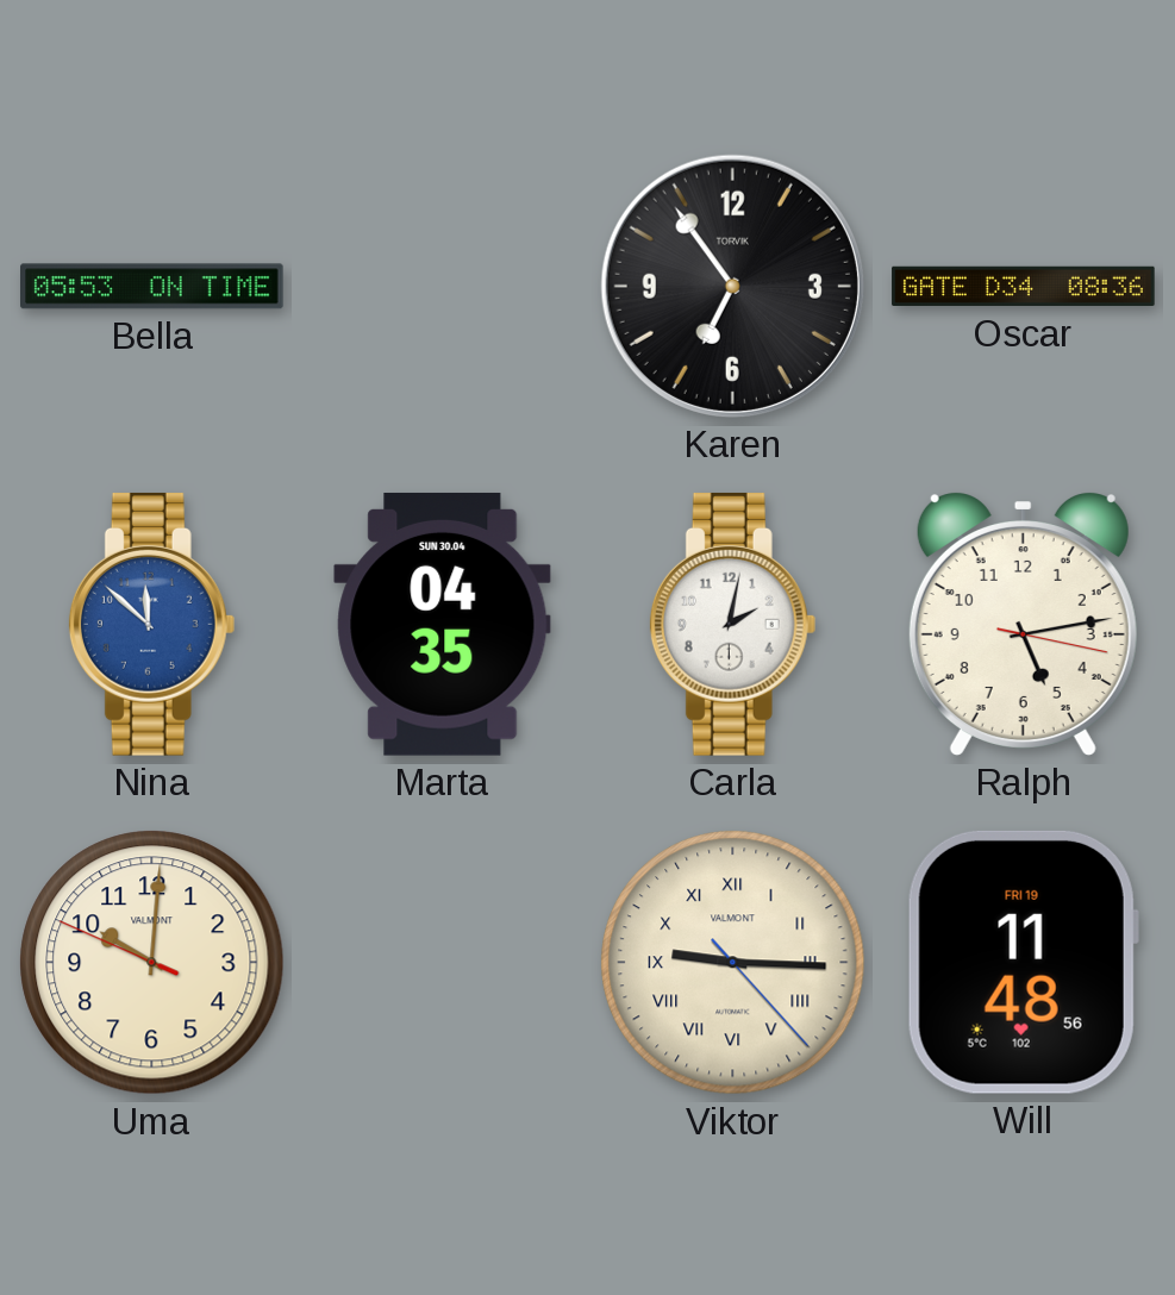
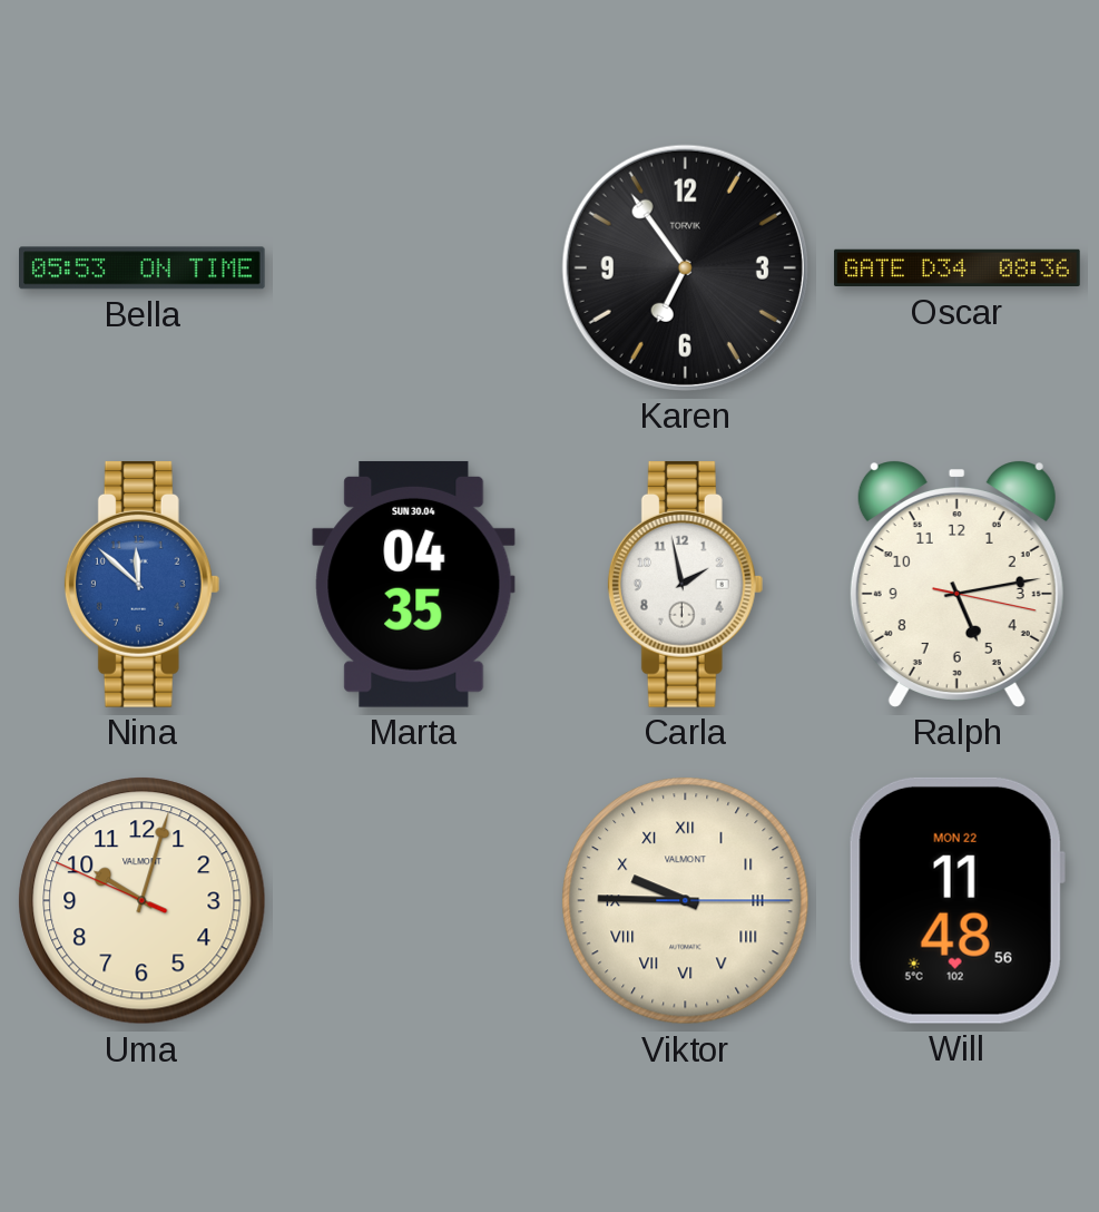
Carla: 2:02 -> 1:58 (686, 584)
Uma: 10:00 -> 10:02 (143, 901)
Viktor: 9:15 -> 9:45 (686, 901)
Will date: FRI 19 -> MON 22 (956, 900)
